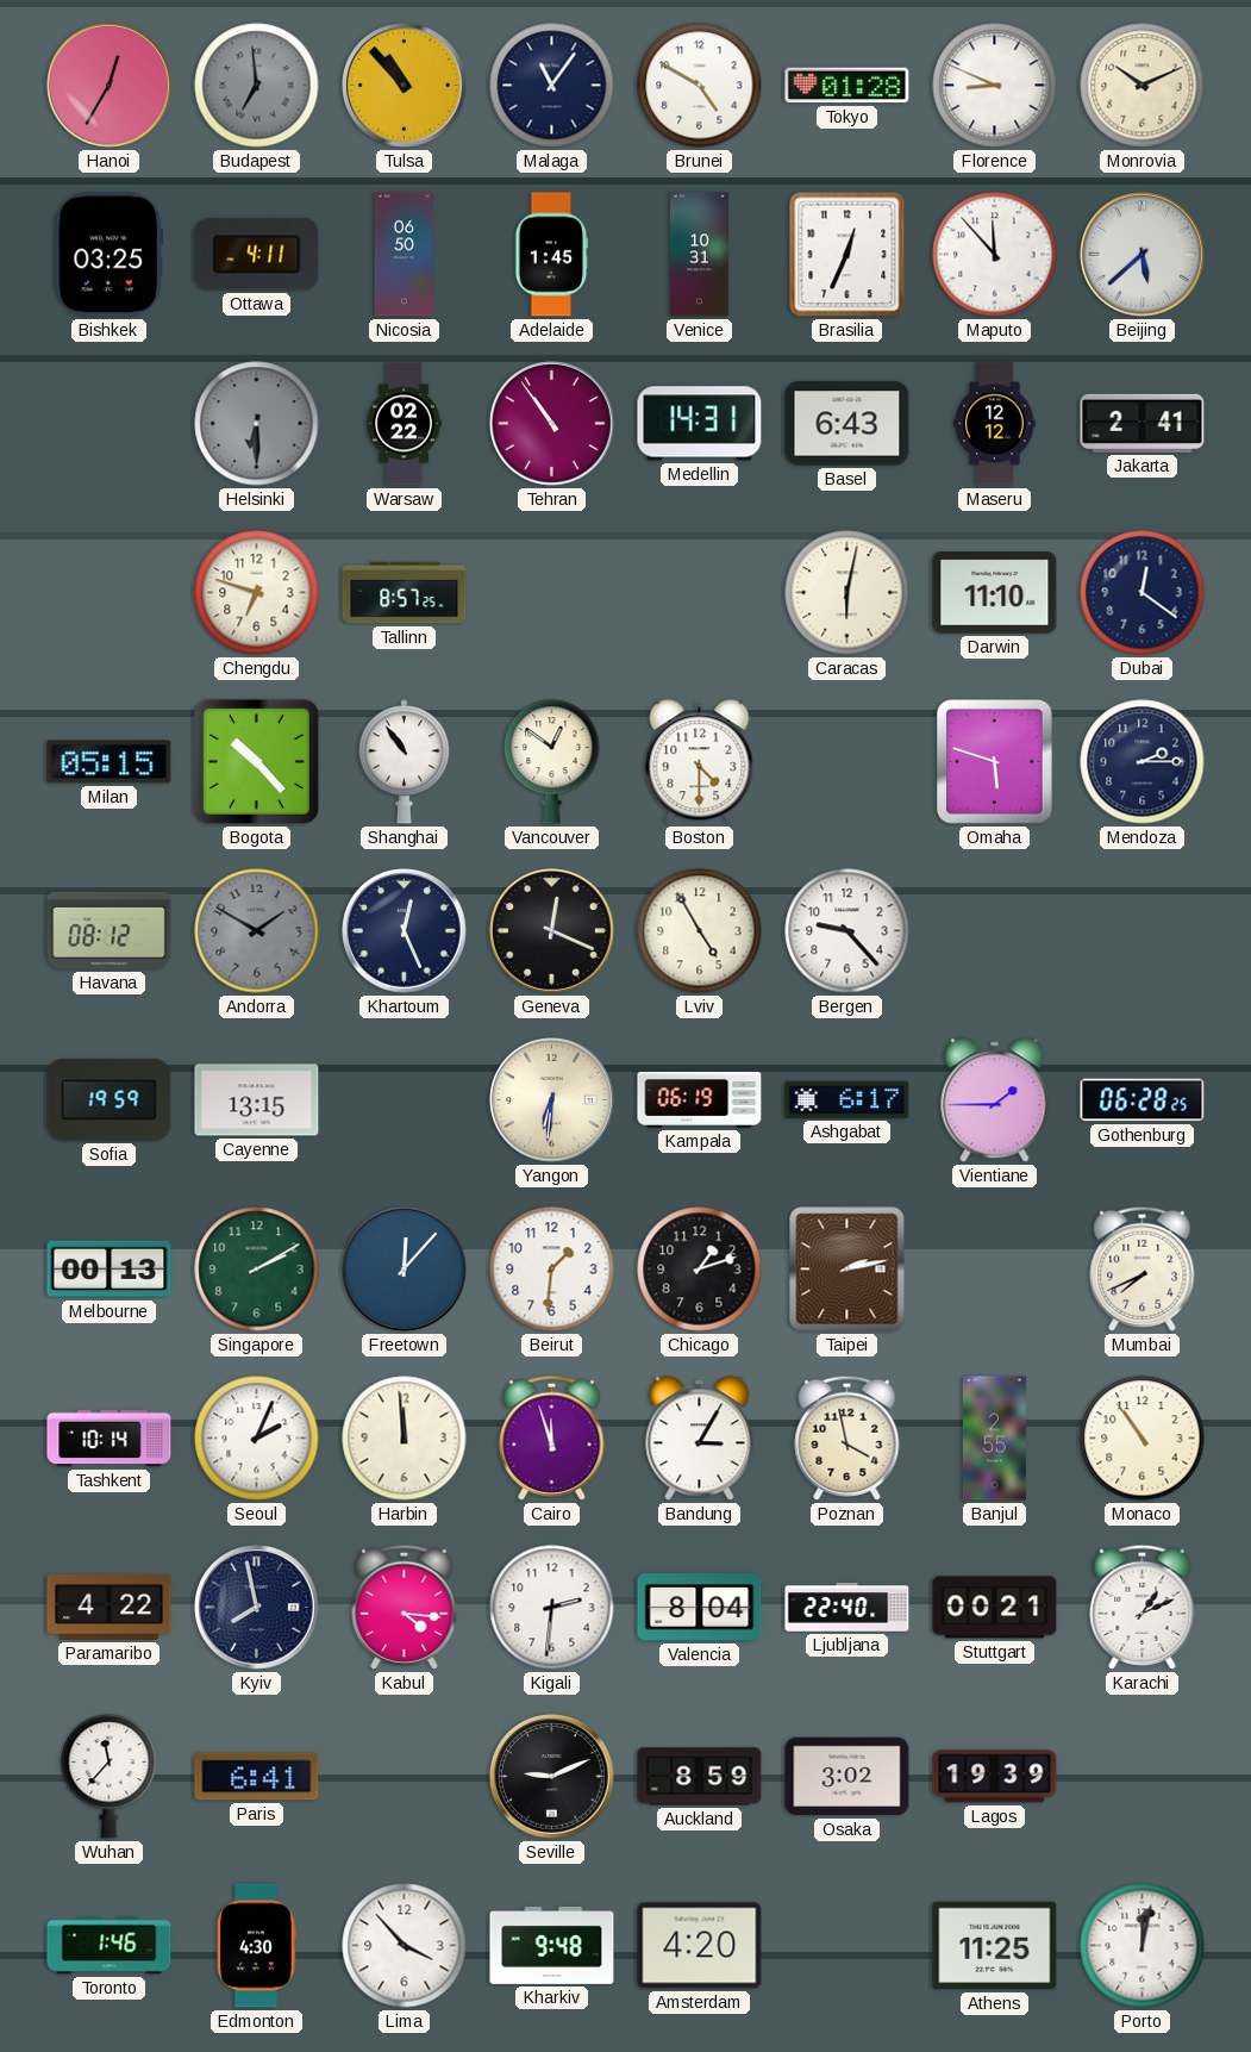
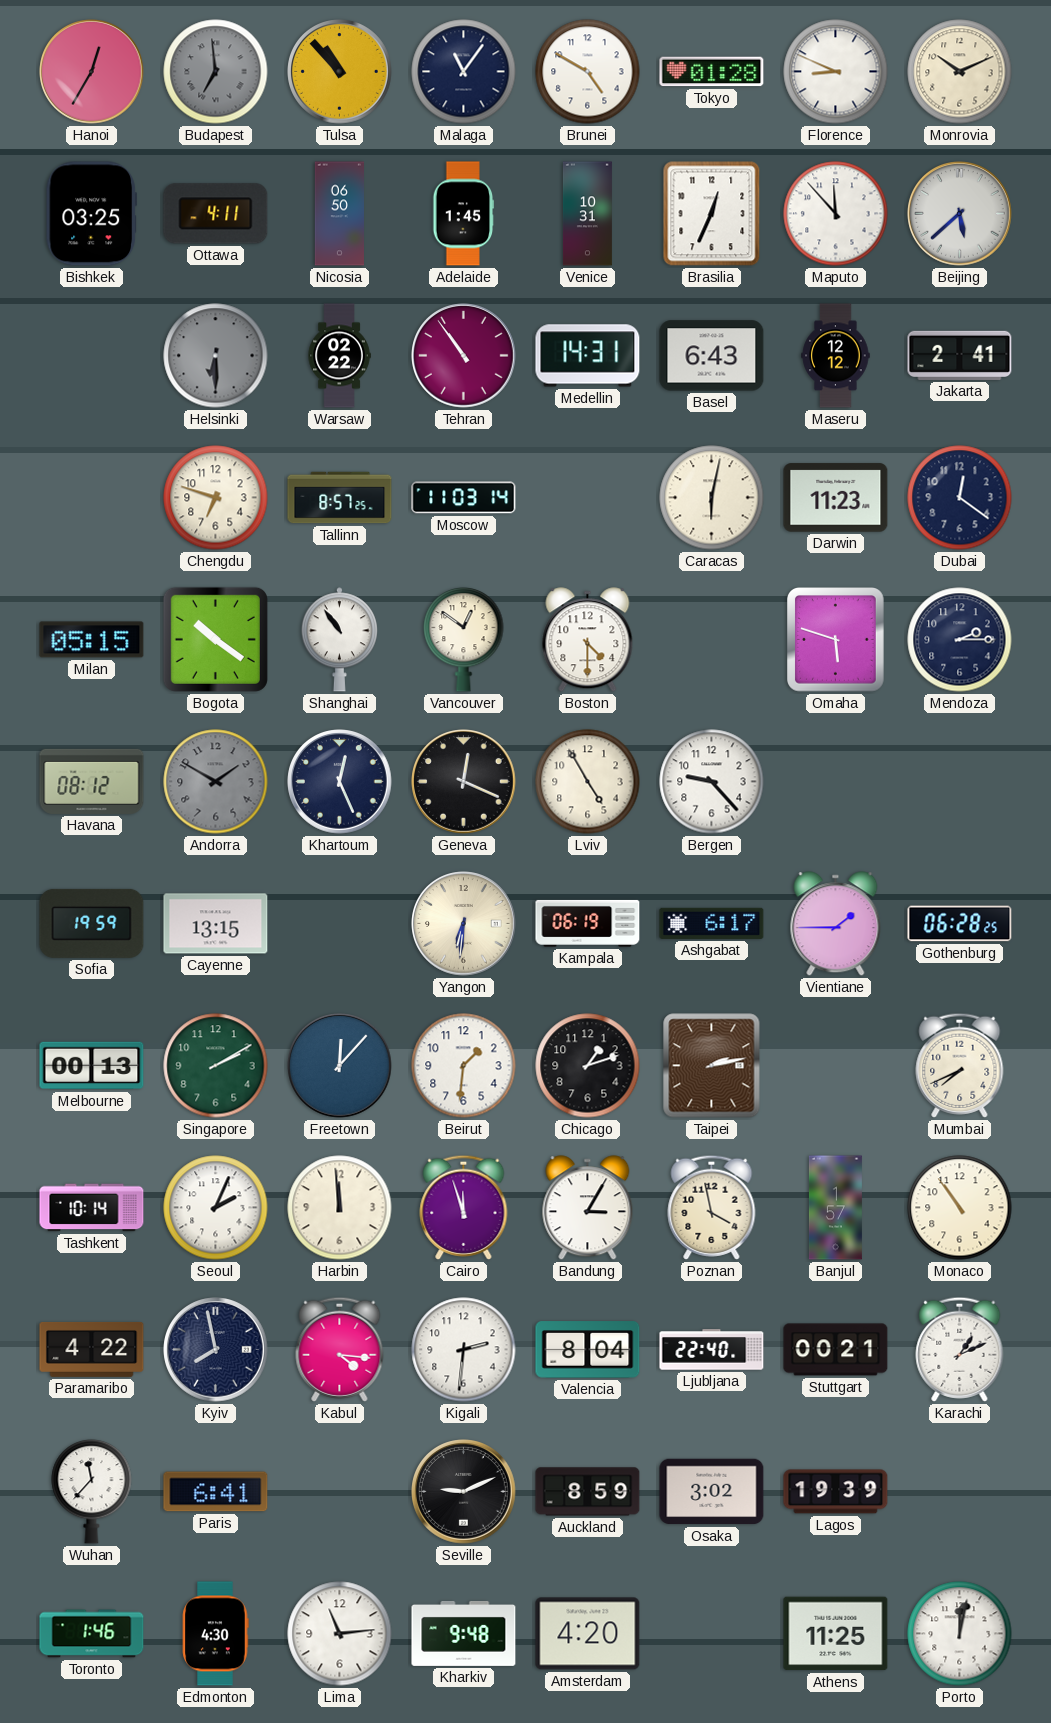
Moscow: none -> 11:03 (464, 498)
Darwin: 11:10 -> 11:23 (836, 498)
Bogota: 10:23 -> 10:21 (215, 639)
Banjul: 2:55 -> 1:57 (835, 1208)
Lima: 3:53 -> 11:14 (340, 1634)
